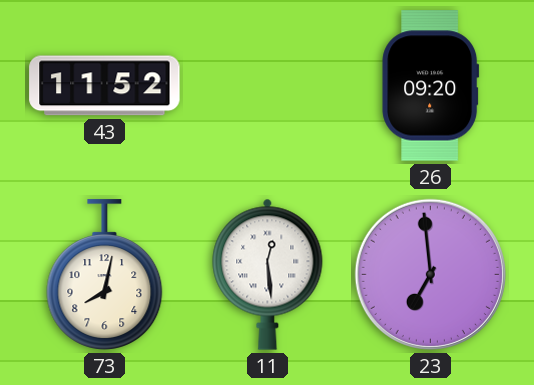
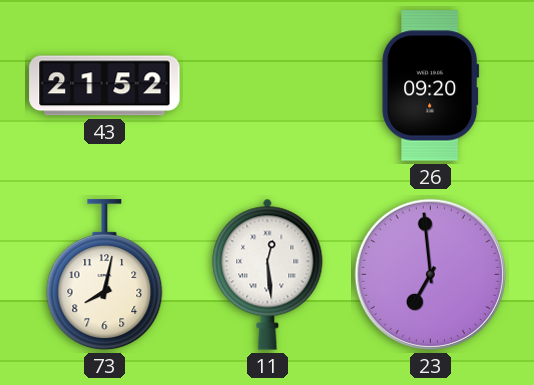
43: 11:52 -> 21:52 (105, 86)
